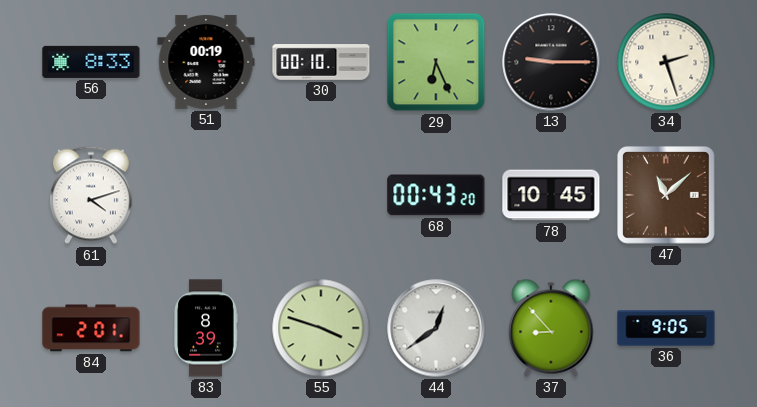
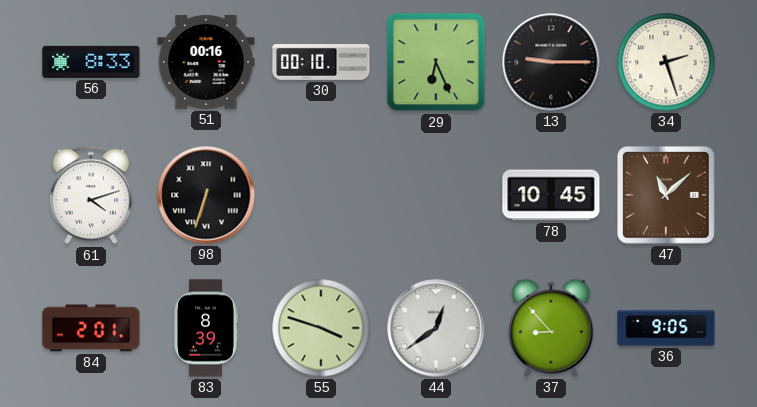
51: 00:19 -> 00:16 (206, 62)
98: none -> 6:33 (206, 195)
68: 00:43 -> none (436, 195)
